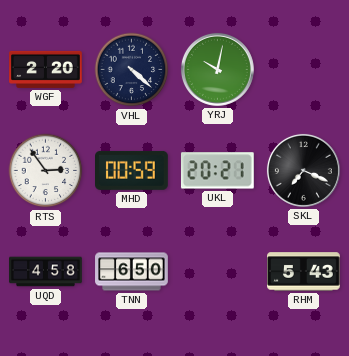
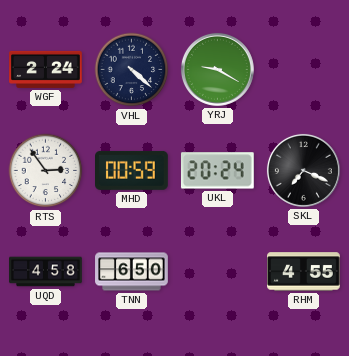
WGF: 2:20 -> 2:24 (46, 69)
YRJ: 10:02 -> 9:20 (217, 69)
UKL: 20:21 -> 20:24 (217, 171)
RHM: 5:43 -> 4:55 (304, 272)
